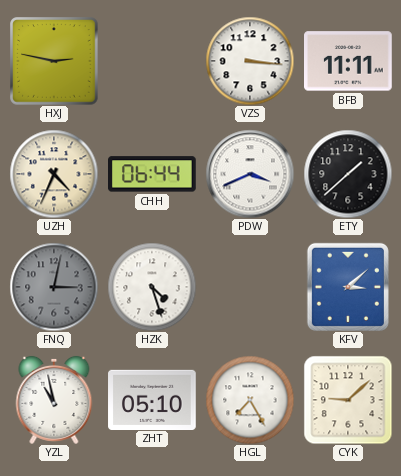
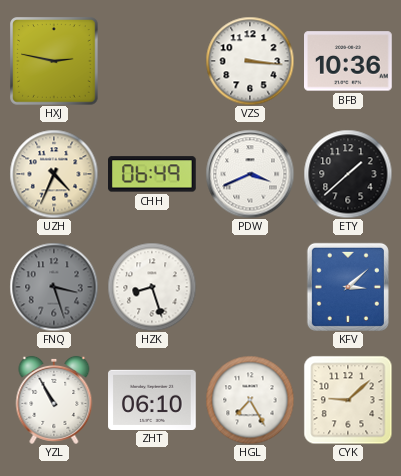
BFB: 11:11 -> 10:36 (349, 61)
CHH: 06:44 -> 06:49 (153, 174)
FNQ: 3:02 -> 3:27 (54, 287)
HZK: 4:27 -> 8:27 (152, 287)
YZL: 10:58 -> 10:55 (54, 400)
ZHT: 05:10 -> 06:10 (152, 399)
